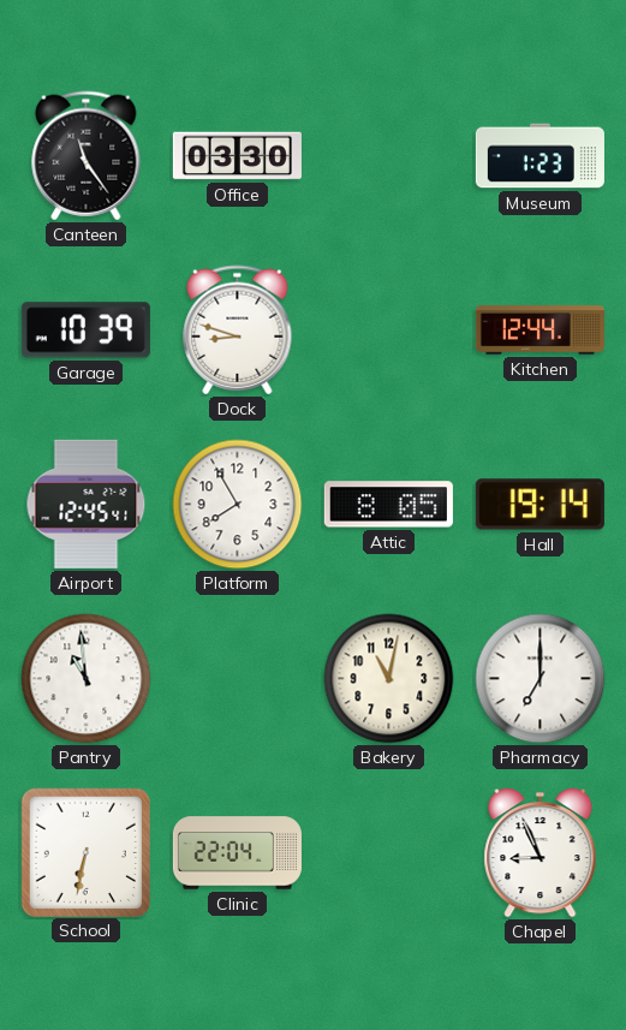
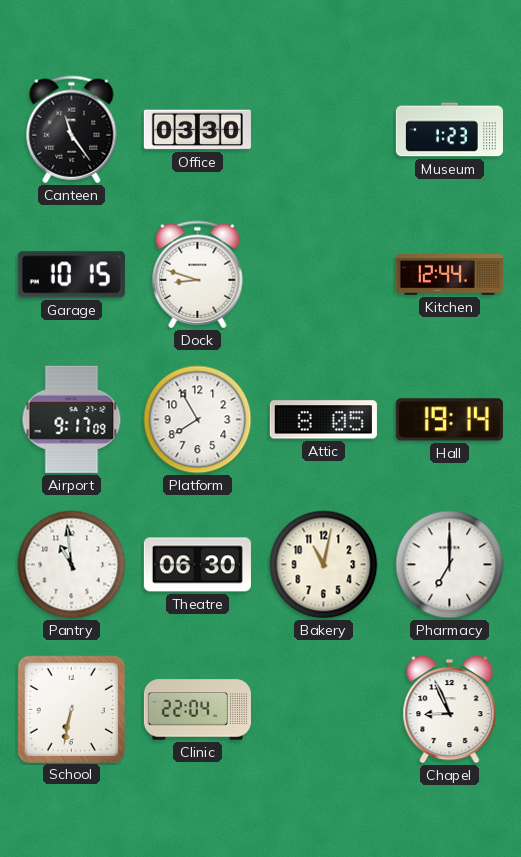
Garage: 10:39 -> 10:15 (71, 275)
Airport: 12:45 -> 9:17 (72, 419)
Theatre: none -> 06:30 (197, 565)
